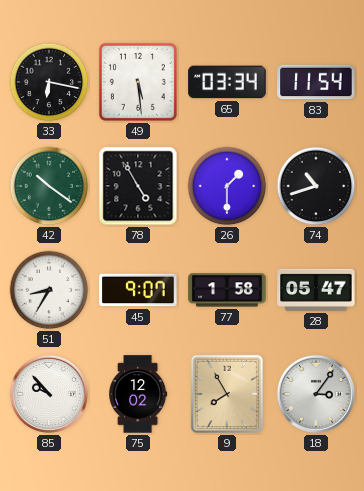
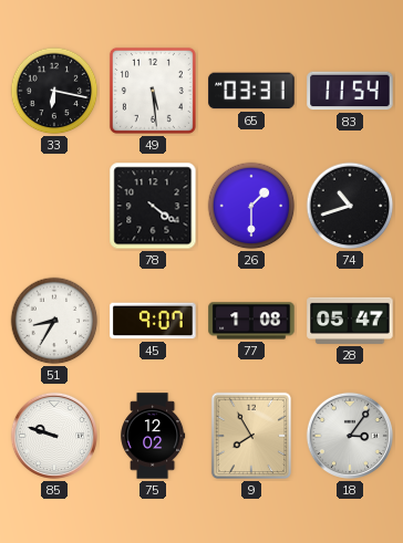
65: 03:34 -> 03:31 (251, 91)
42: 10:21 -> none (49, 186)
78: 4:55 -> 4:21 (153, 206)
77: 1:58 -> 1:08 (251, 321)
85: 9:53 -> 9:48 (54, 436)
